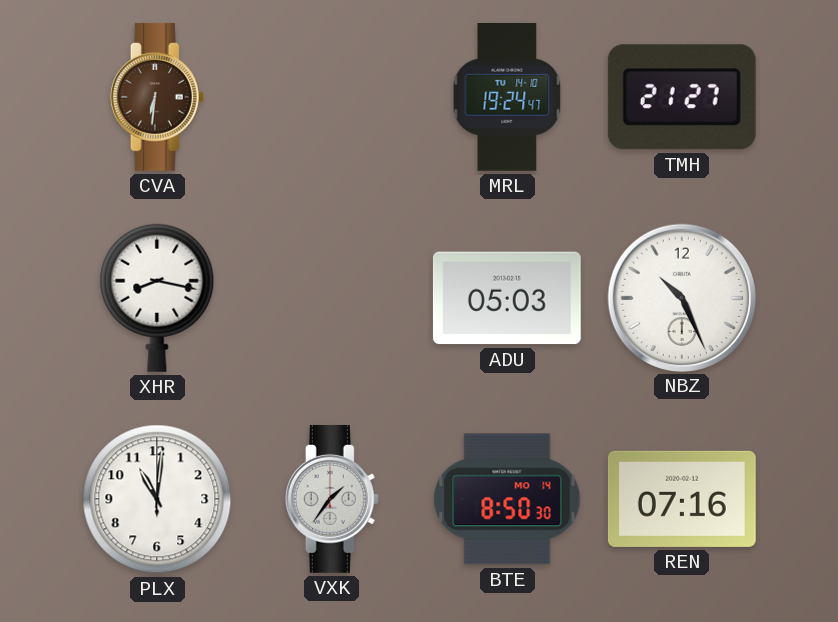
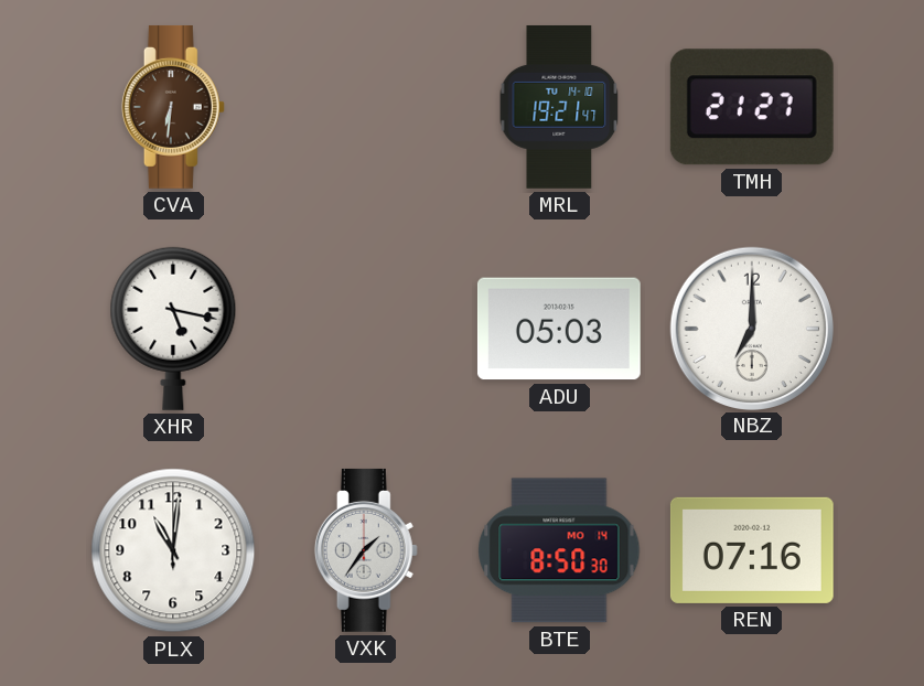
MRL: 19:24 -> 19:21 (559, 107)
XHR: 8:17 -> 5:17 (173, 329)
NBZ: 10:26 -> 7:00 (751, 328)
